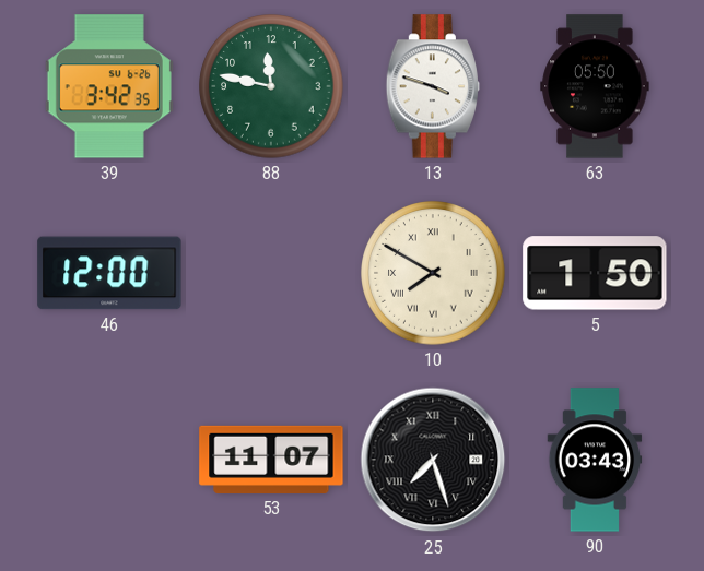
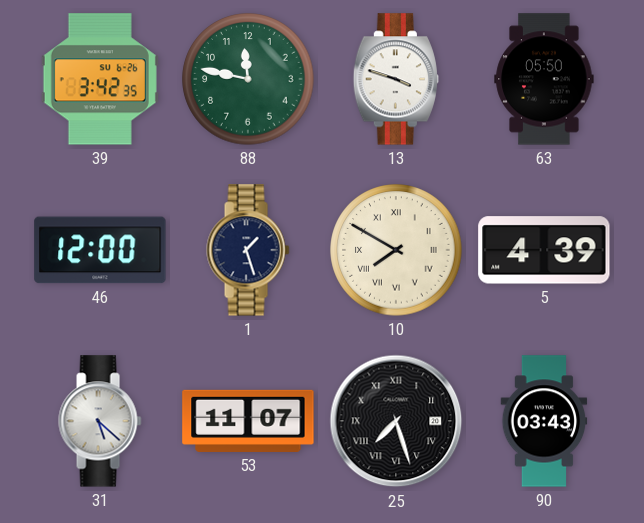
1: none -> 1:27 (248, 250)
5: 1:50 -> 4:39 (544, 250)
31: none -> 5:22 (100, 421)
